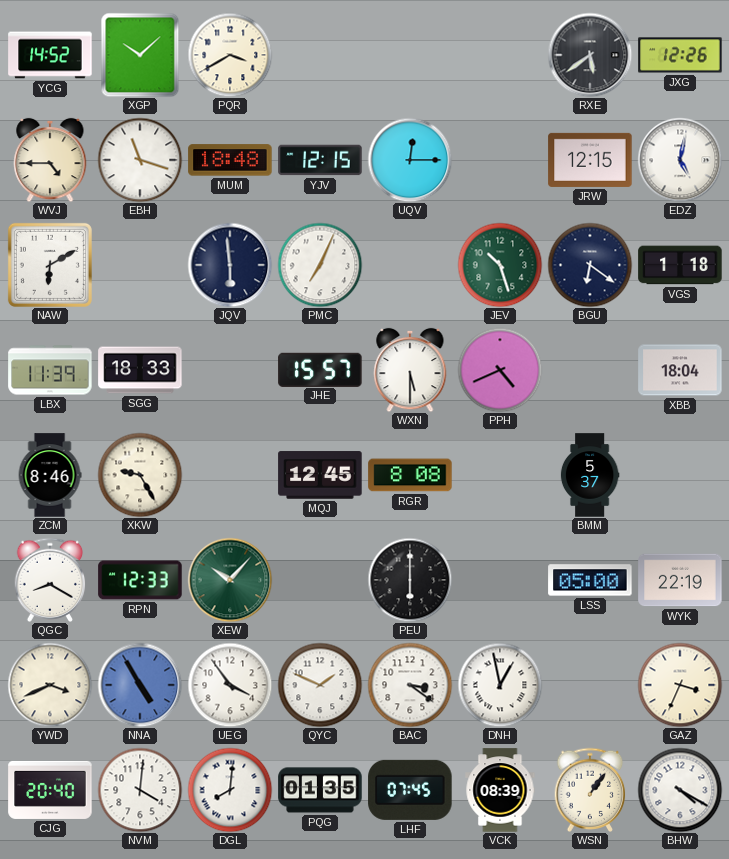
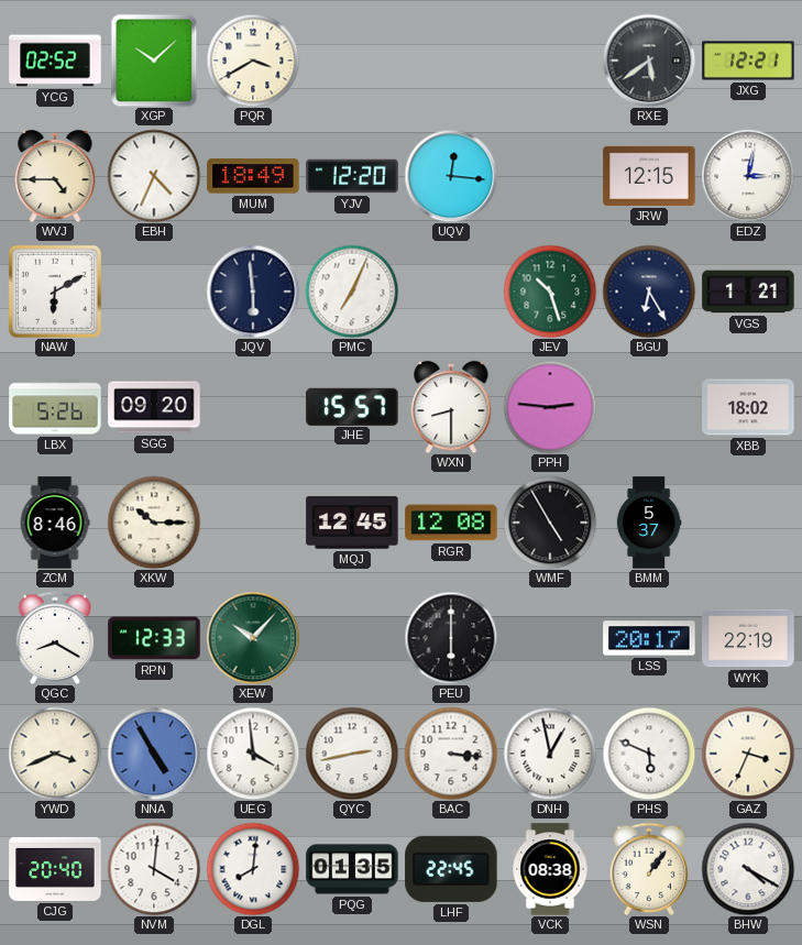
YCG: 14:52 -> 02:52 (55, 61)
JXG: 12:26 -> 12:21 (748, 61)
EBH: 11:18 -> 4:34 (154, 176)
MUM: 18:48 -> 18:49 (253, 176)
YJV: 12:15 -> 12:20 (352, 176)
UQV: 12:15 -> 12:16 (451, 176)
EDZ: 5:02 -> 3:02 (748, 176)
BGU: 6:21 -> 6:25 (649, 292)
VGS: 1:18 -> 1:21 (748, 292)
LBX: 11:39 -> 5:26 (55, 407)
SGG: 18:33 -> 09:20 (154, 407)
WXN: 5:30 -> 8:30 (451, 407)
PPH: 4:41 -> 2:46 (550, 407)
XBB: 18:04 -> 18:02 (748, 407)
XKW: 9:25 -> 10:15 (154, 523)
RGR: 8:08 -> 12:08 (451, 523)
WMF: none -> 4:55 (550, 523)
LSS: 05:00 -> 20:17 (649, 638)
UEG: 3:54 -> 3:59 (253, 754)
QYC: 1:49 -> 2:43 (352, 754)
BAC: 3:21 -> 3:16 (451, 754)
PHS: none -> 5:49 (649, 754)
LHF: 07:45 -> 22:45 (451, 869)
VCK: 08:39 -> 08:38 (550, 869)
